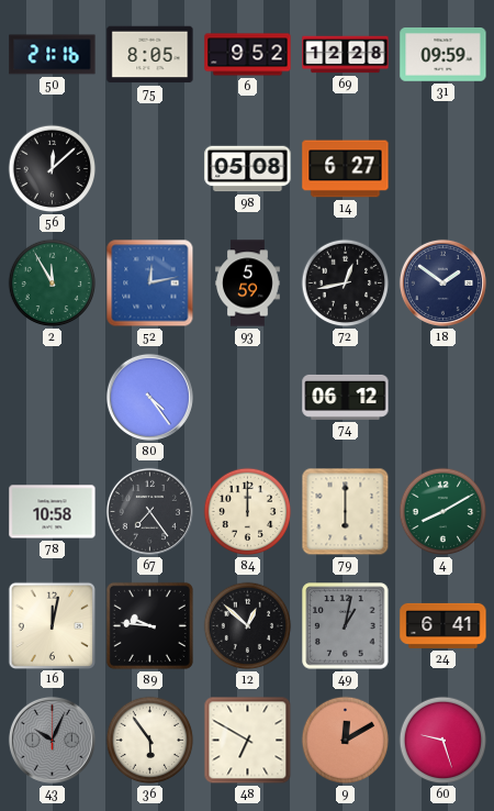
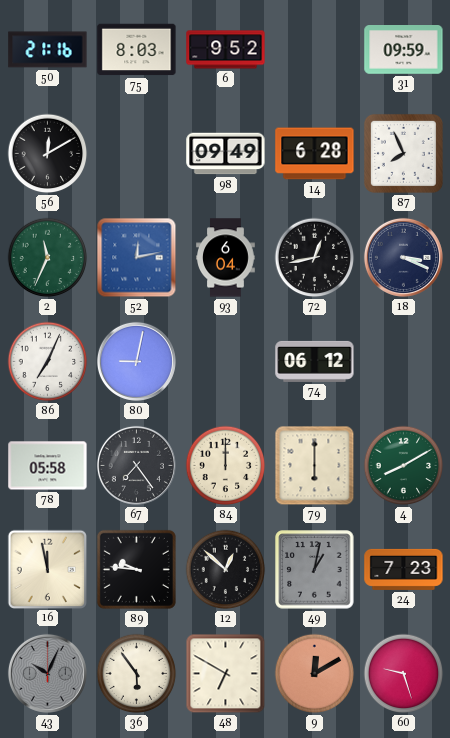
75: 8:05 -> 8:03 (137, 50)
69: 12:28 -> none (346, 55)
56: 12:08 -> 12:10 (48, 154)
98: 05:08 -> 09:49 (226, 154)
14: 6:27 -> 6:28 (315, 154)
87: none -> 7:56 (403, 153)
2: 11:55 -> 11:34 (48, 258)
93: 5:59 -> 6:04 (226, 258)
18: 1:51 -> 3:19 (403, 257)
86: none -> 7:04 (48, 362)
80: 4:24 -> 9:02 (136, 361)
78: 10:58 -> 05:58 (48, 466)
16: 12:02 -> 11:58 (47, 569)
24: 6:41 -> 7:23 (404, 569)
